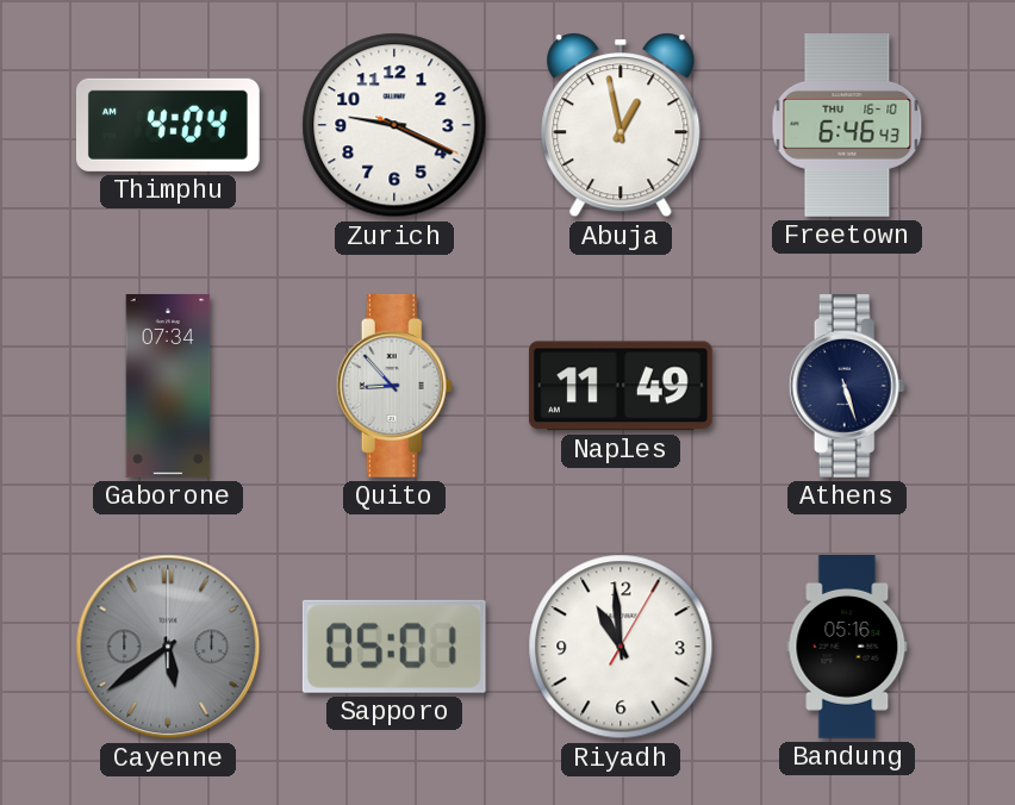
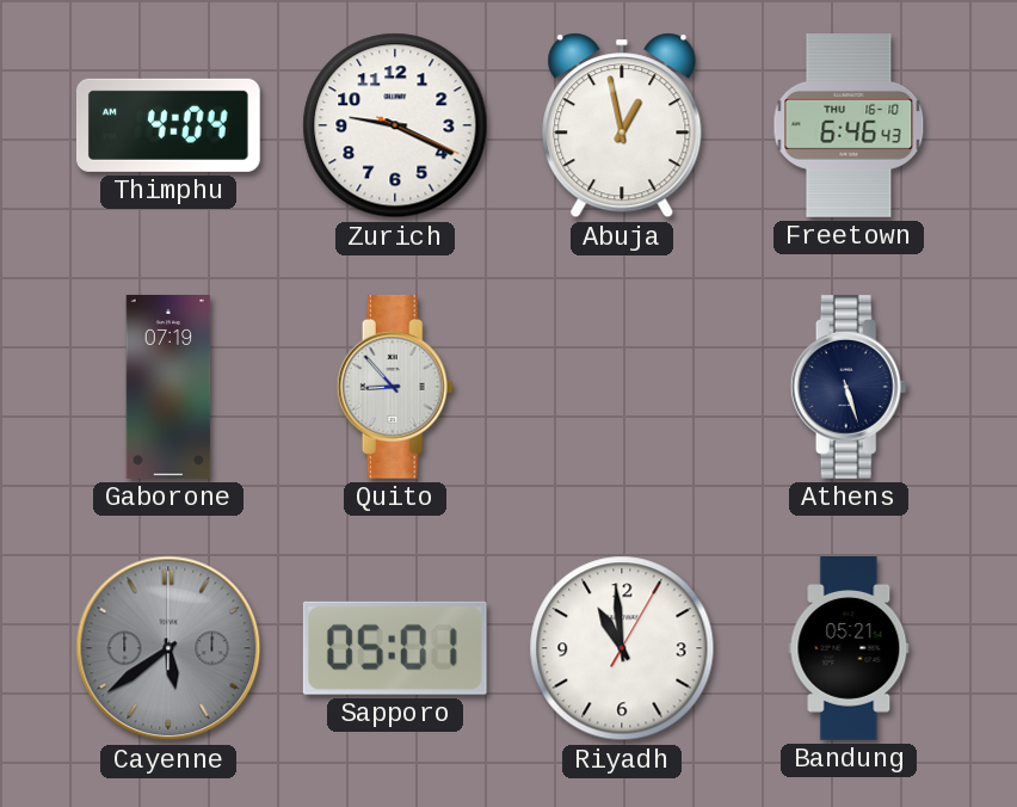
Gaborone: 07:34 -> 07:19 (168, 388)
Naples: 11:49 -> none (621, 386)
Bandung: 05:16 -> 05:21 (849, 649)
